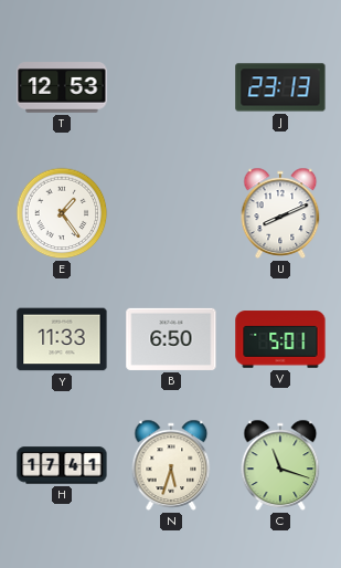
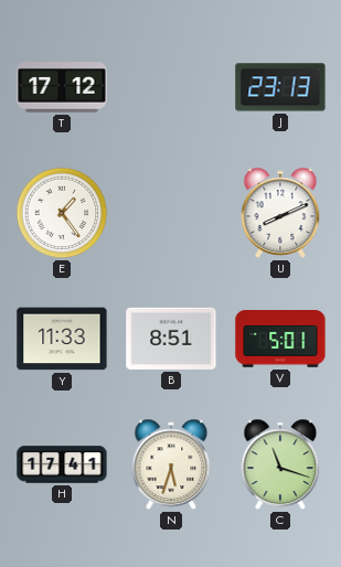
T: 12:53 -> 17:12 (62, 87)
B: 6:50 -> 8:51 (171, 339)
